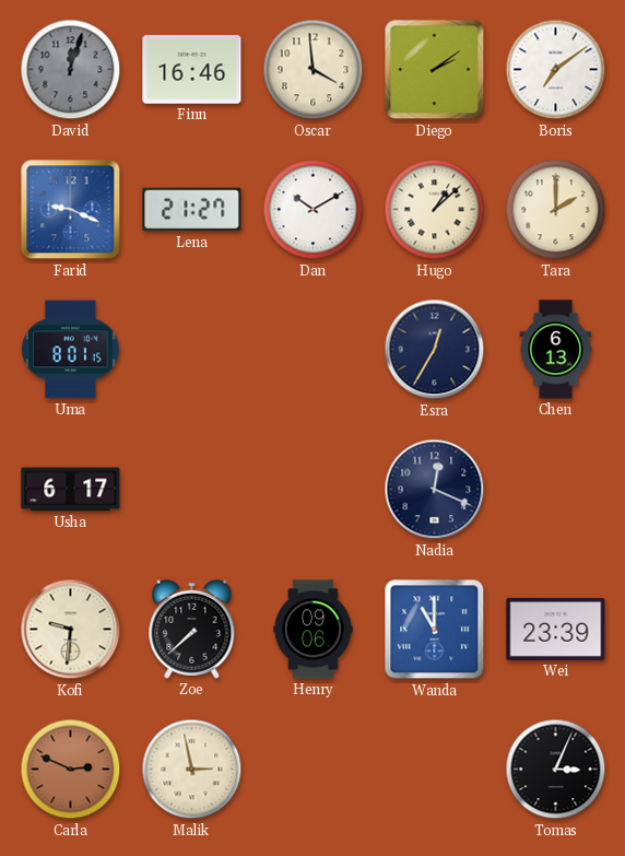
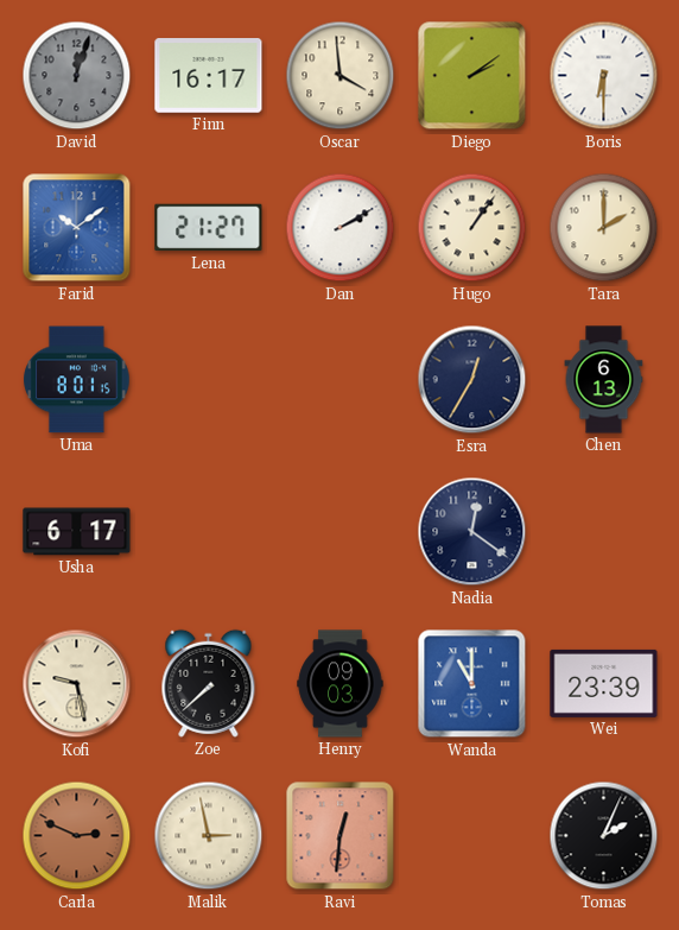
Finn: 16:46 -> 16:17 (209, 76)
Boris: 7:09 -> 6:30 (604, 76)
Farid: 9:19 -> 10:09 (77, 228)
Dan: 10:10 -> 2:10 (341, 228)
Hugo: 1:08 -> 1:06 (472, 228)
Nadia: 12:19 -> 12:21 (472, 532)
Kofi: 9:31 -> 9:28 (77, 684)
Henry: 09:06 -> 09:03 (341, 684)
Ravi: none -> 12:31 (341, 836)
Tomas: 3:04 -> 2:04 (604, 836)
